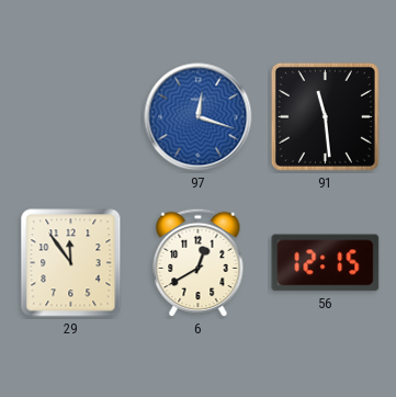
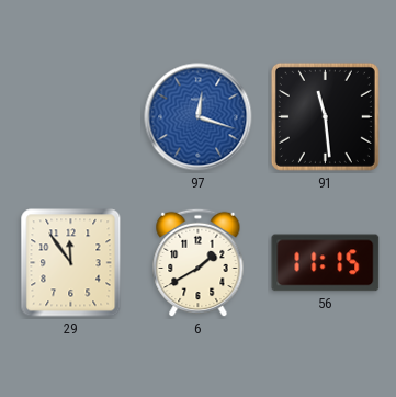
6: 12:40 -> 1:40 (199, 263)
56: 12:15 -> 11:15 (326, 263)
